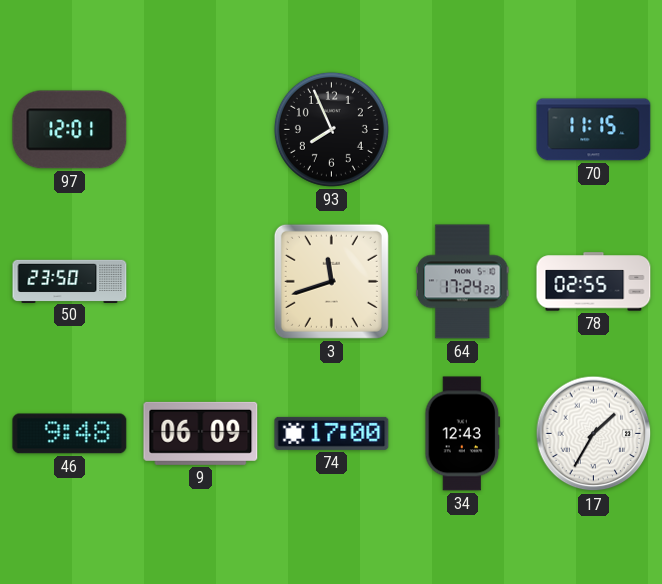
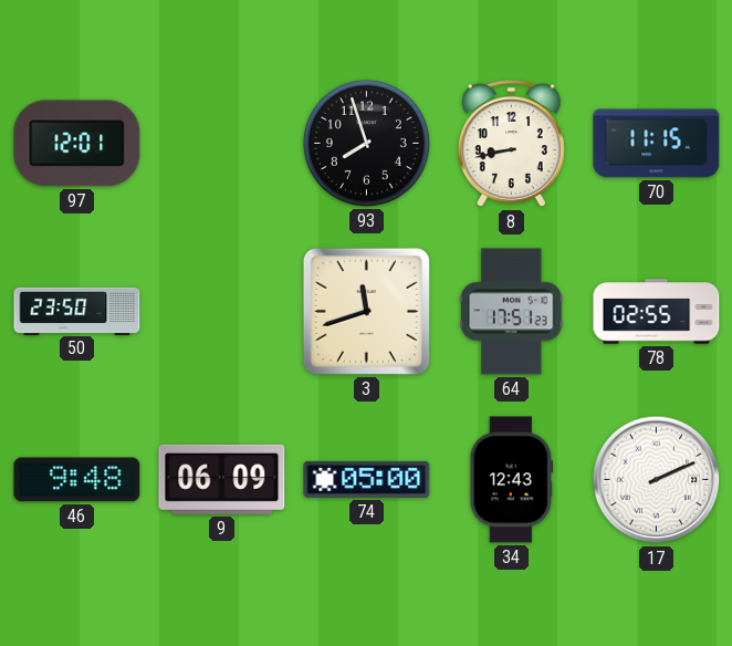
93: 7:56 -> 7:57 (366, 143)
8: none -> 8:43 (511, 144)
64: 17:24 -> 17:51 (512, 312)
74: 17:00 -> 05:00 (367, 479)
17: 1:35 -> 2:11 (657, 480)
